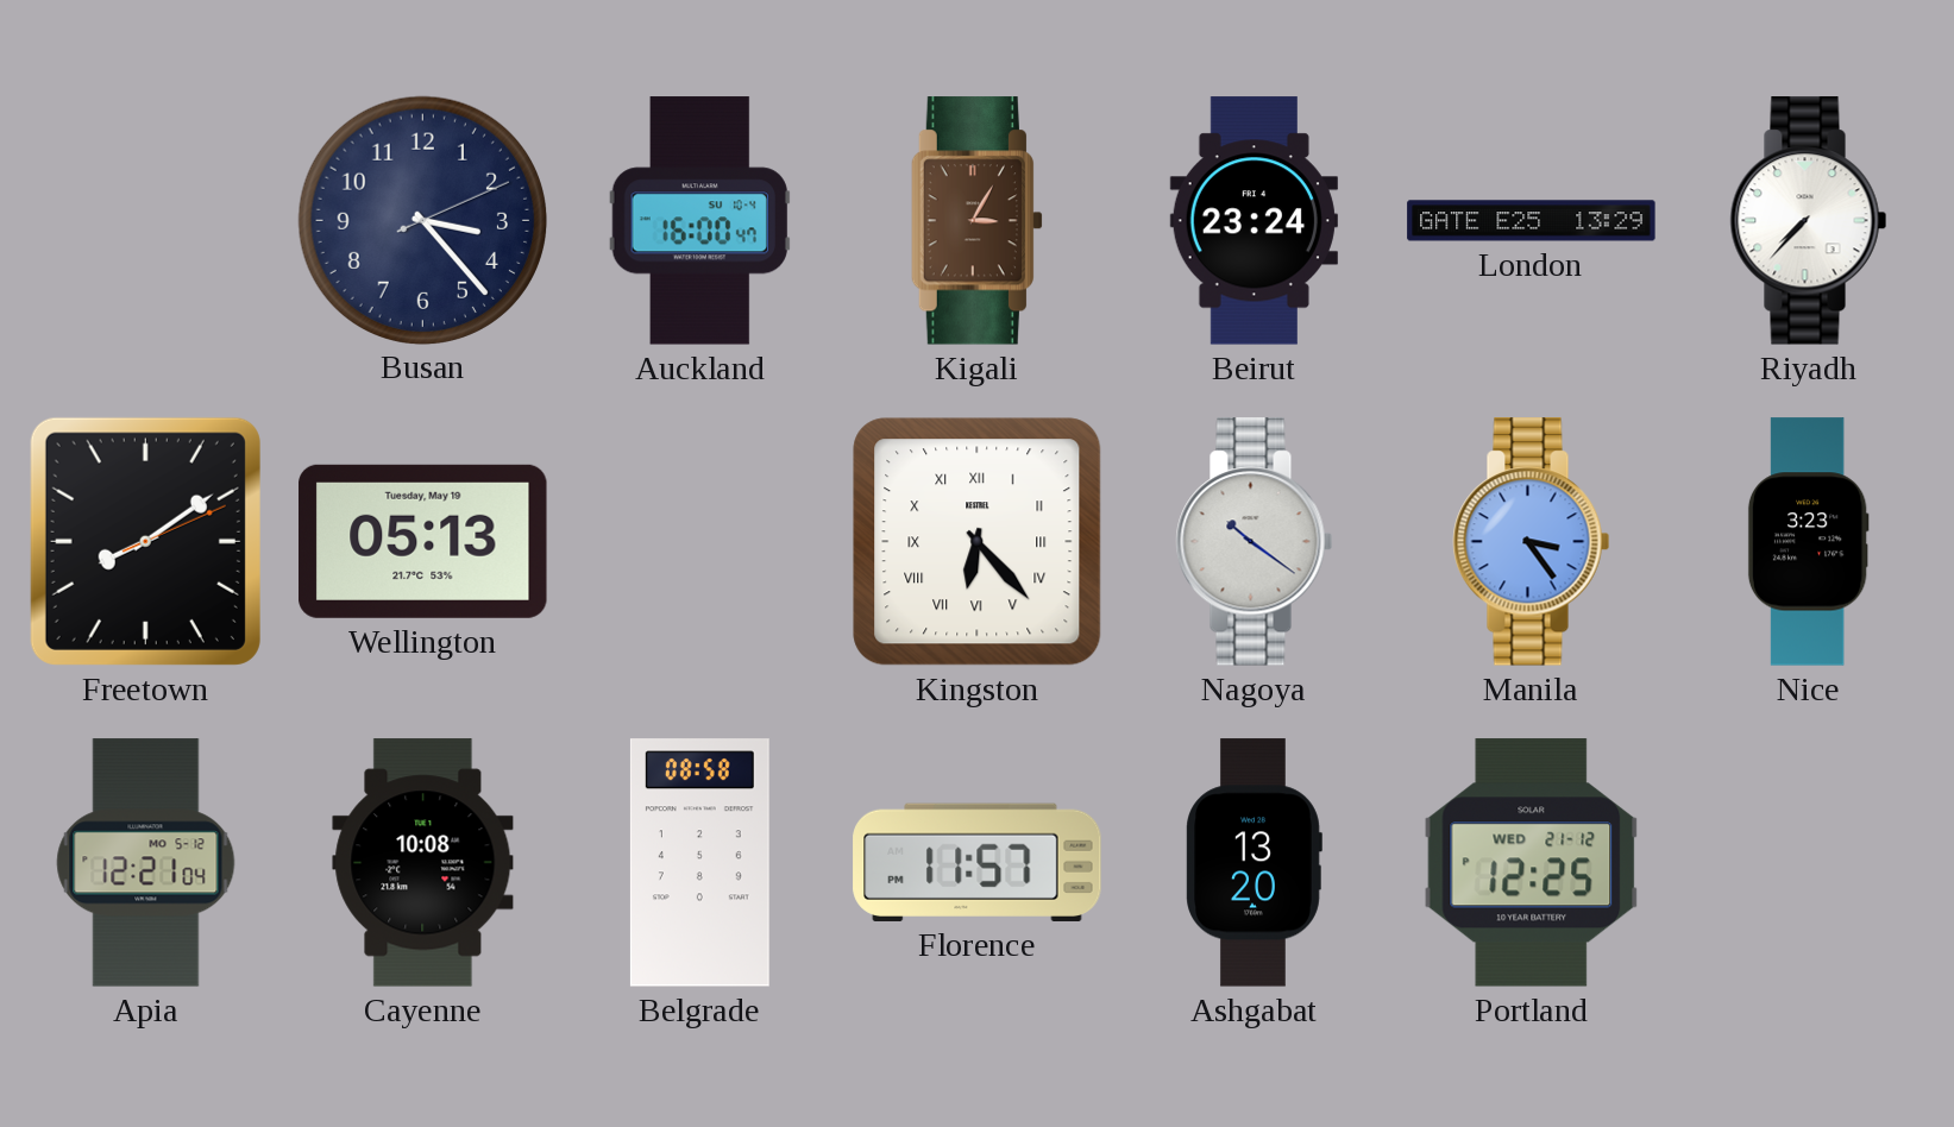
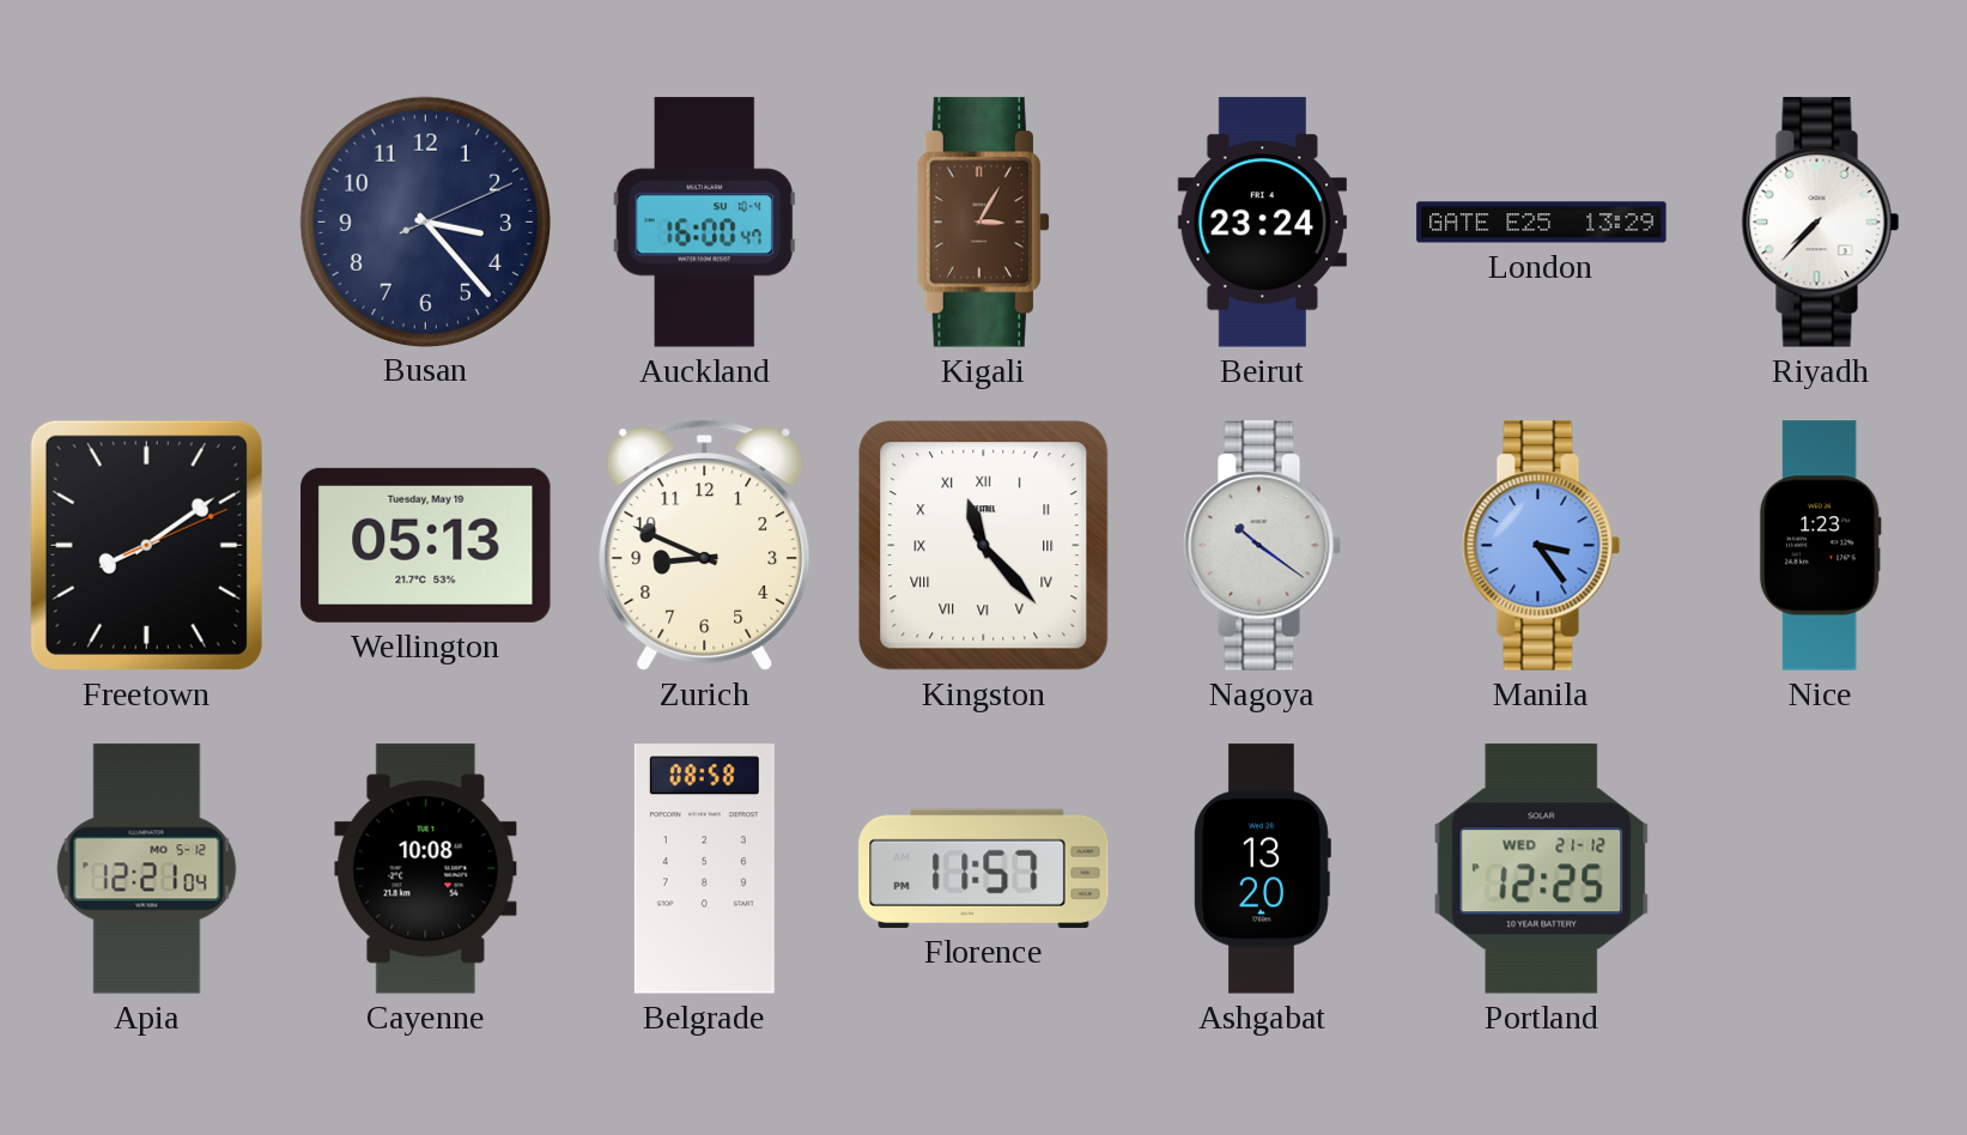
Zurich: none -> 8:49 (705, 545)
Kingston: 6:23 -> 11:23 (984, 546)
Nice: 3:23 -> 1:23 (1820, 546)
